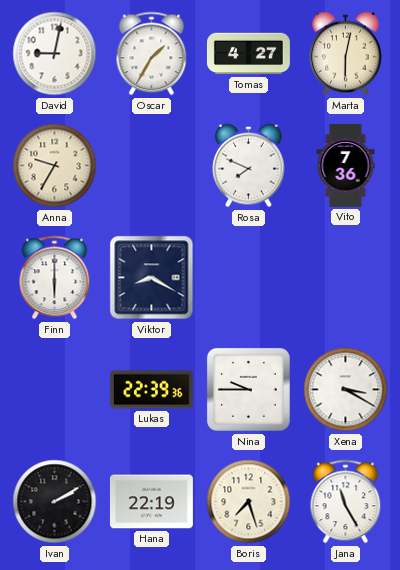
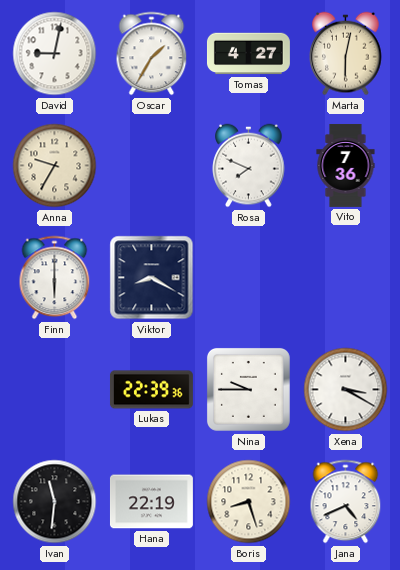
Ivan: 2:10 -> 11:31 (55, 502)
Boris: 7:27 -> 8:27 (249, 502)
Jana: 11:25 -> 4:41 (346, 502)
